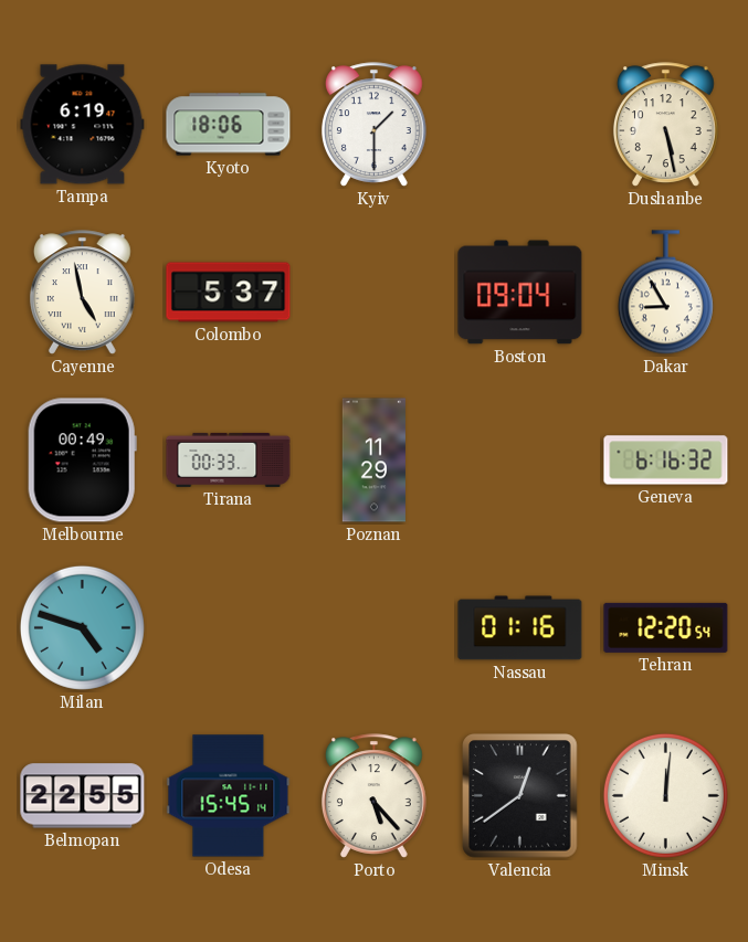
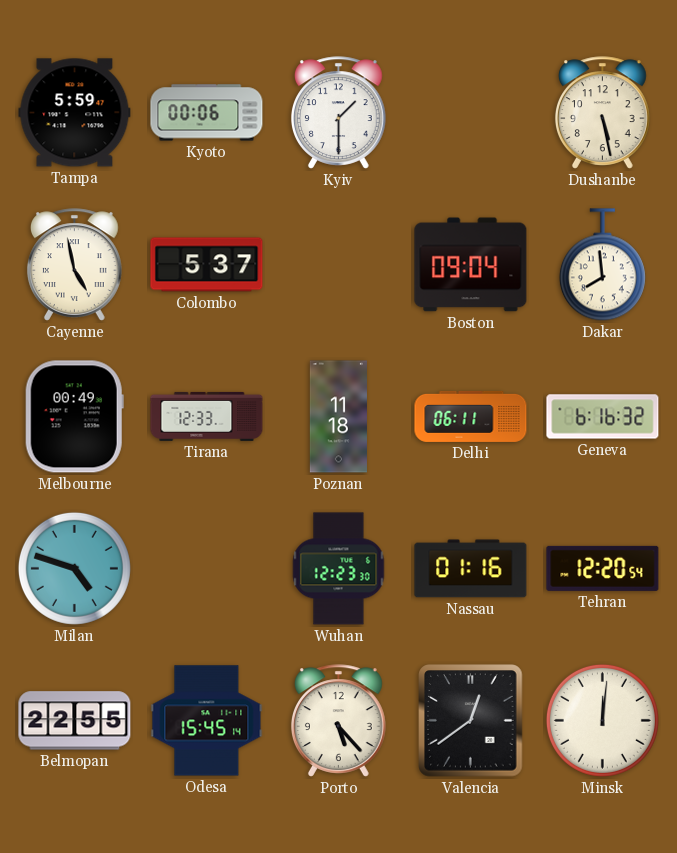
Tampa: 6:19 -> 5:59 (75, 113)
Kyoto: 18:06 -> 00:06 (207, 113)
Dakar: 8:55 -> 7:59 (602, 265)
Tirana: 00:33 -> 12:33 (207, 416)
Poznan: 11:29 -> 11:18 (338, 417)
Delhi: none -> 06:11 (471, 416)
Wuhan: none -> 12:23 (339, 569)
